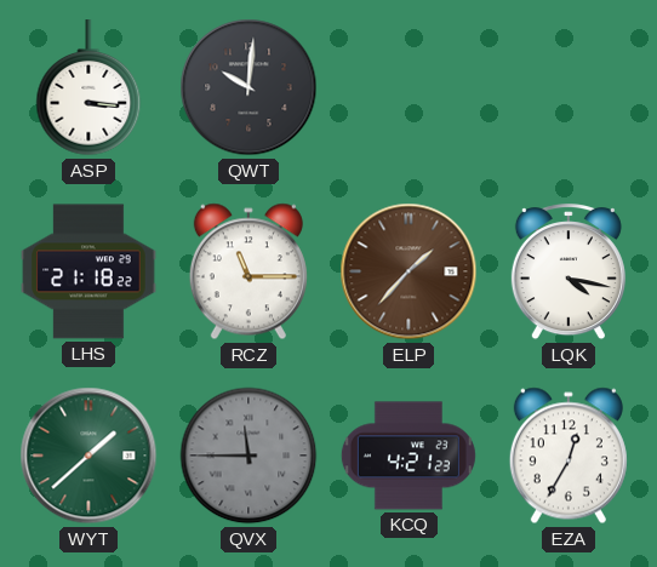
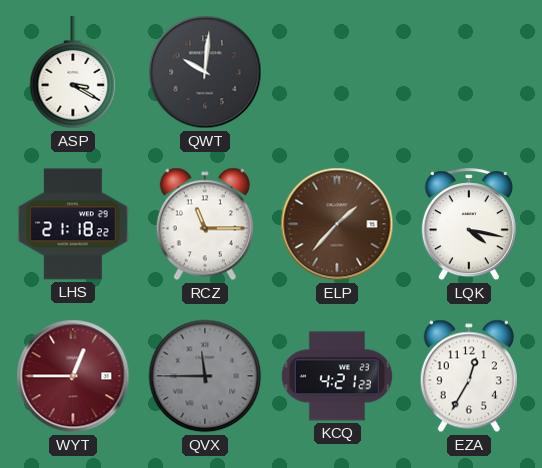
ASP: 3:16 -> 3:20 (73, 73)
WYT: 1:38 -> 12:45 (73, 376)
WYT dial: green -> burgundy (73, 376)
